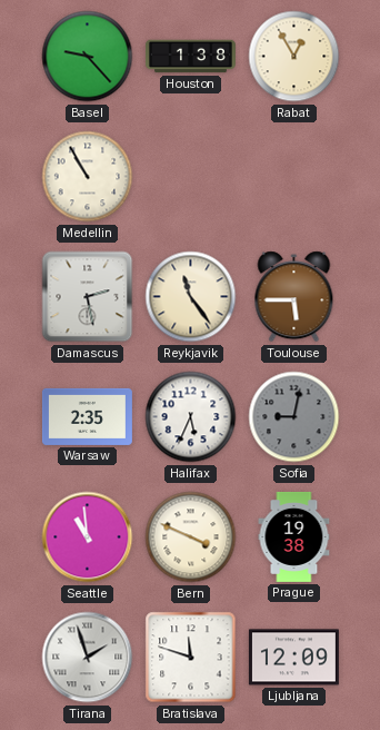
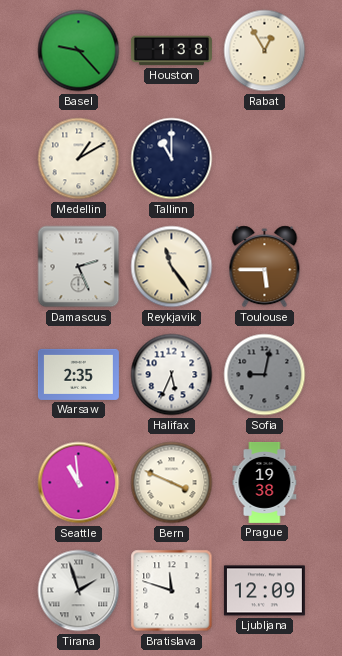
Medellin: 10:55 -> 1:10 (79, 159)
Tallinn: none -> 11:00 (172, 159)
Damascus: 2:28 -> 2:26 (79, 267)
